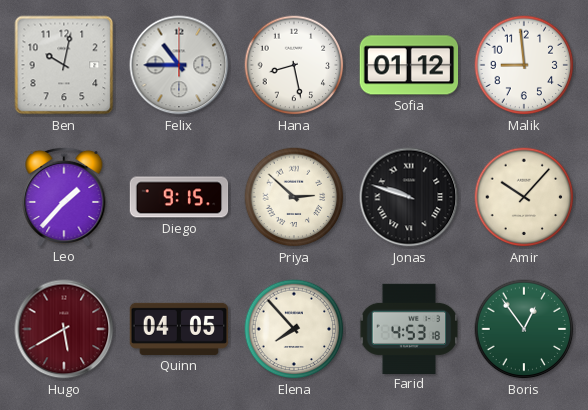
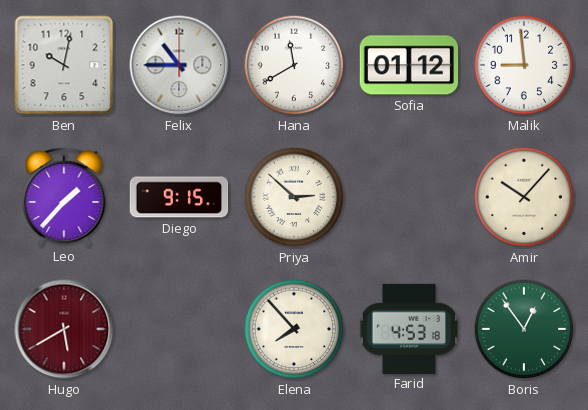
Hana: 8:28 -> 11:40 (294, 65)
Jonas: 9:48 -> none (409, 197)
Quinn: 04:05 -> none (179, 329)
